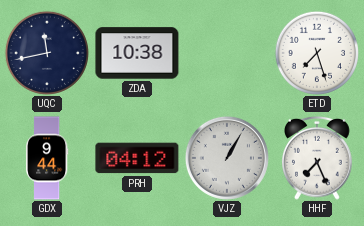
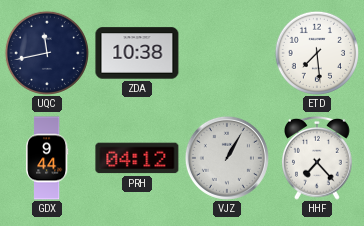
ETD: 7:27 -> 7:29 (317, 53)
HHF: 7:26 -> 7:23 (318, 158)
